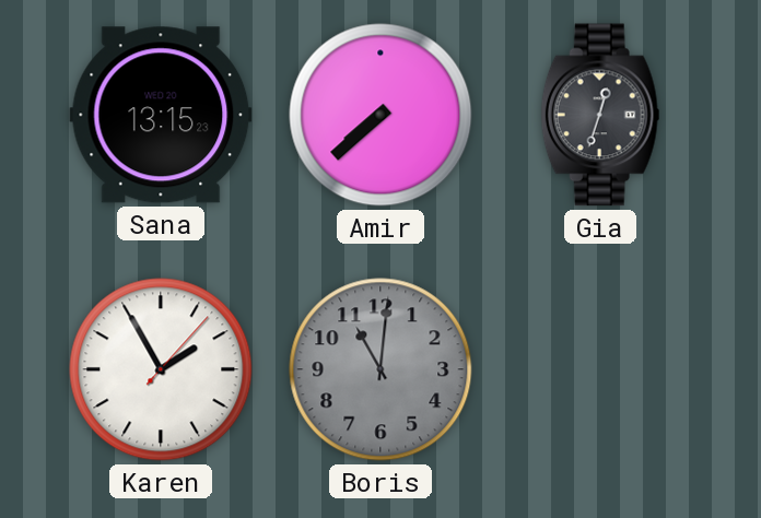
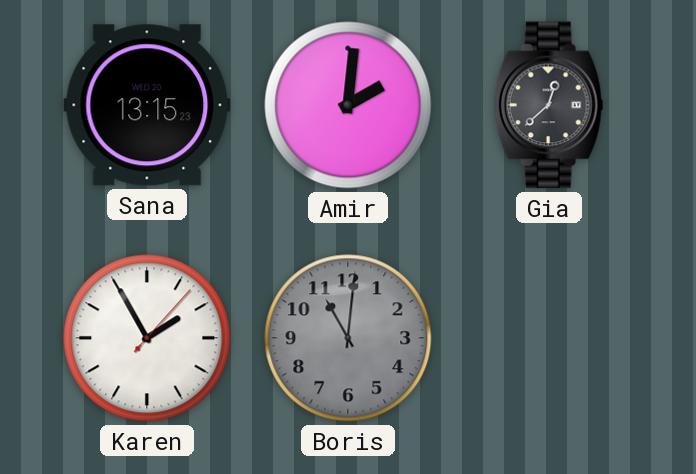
Amir: 7:38 -> 2:01 (348, 105)
Gia: 12:33 -> 12:38 (549, 105)
